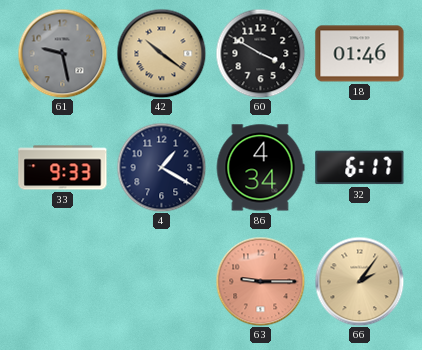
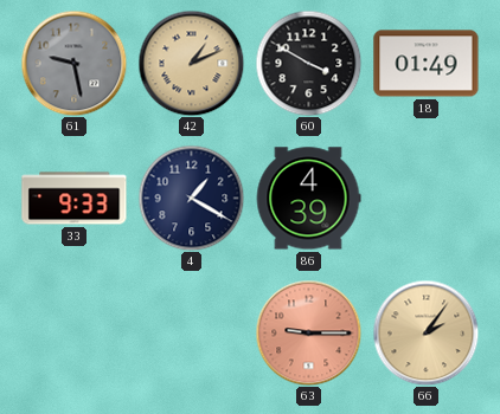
42: 10:21 -> 1:11 (191, 63)
18: 01:46 -> 01:49 (427, 64)
86: 4:34 -> 4:39 (308, 199)
32: 6:17 -> none (360, 168)
